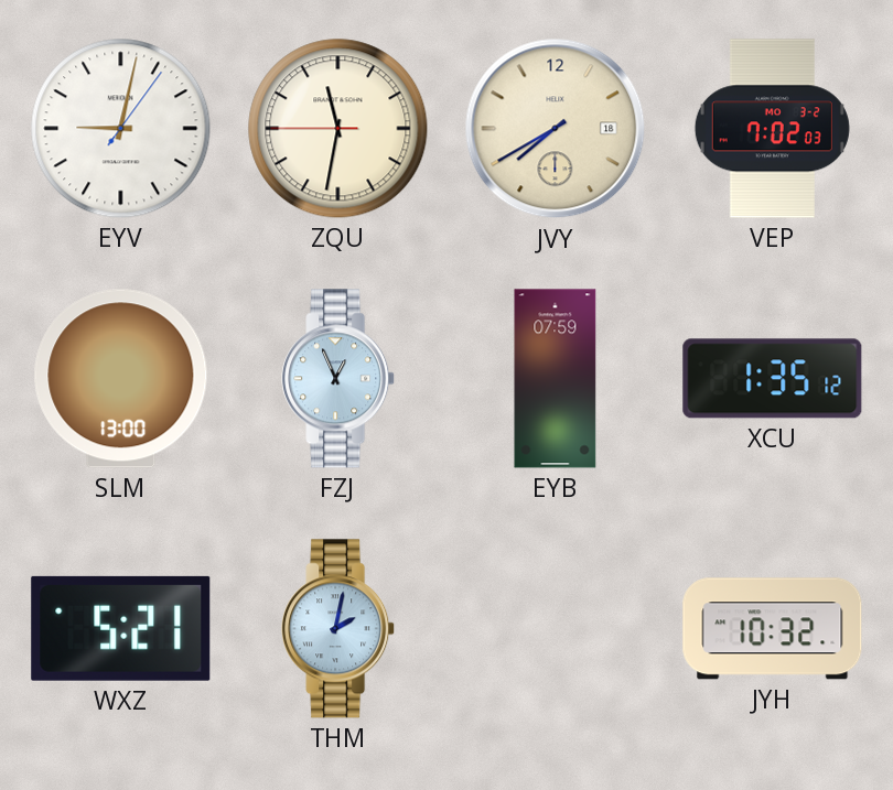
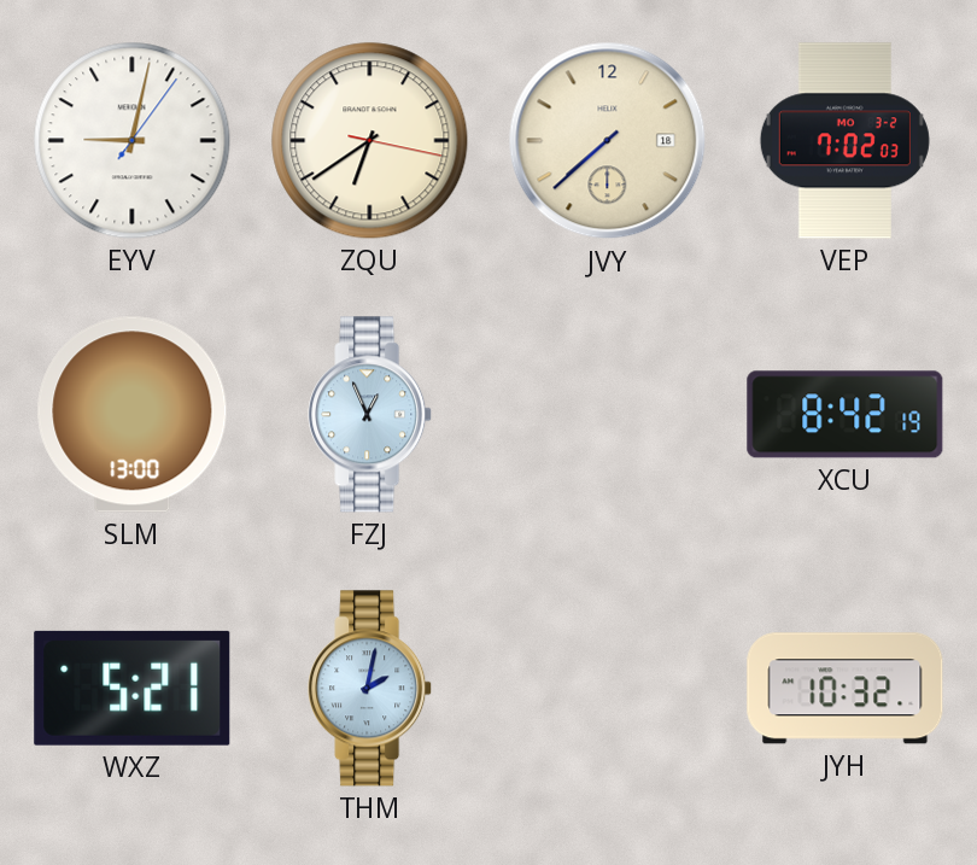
ZQU: 11:31 -> 6:39 (370, 141)
JVY: 7:40 -> 7:38 (608, 141)
EYB: 07:59 -> none (556, 379)
XCU: 1:35 -> 8:42 (846, 415)
